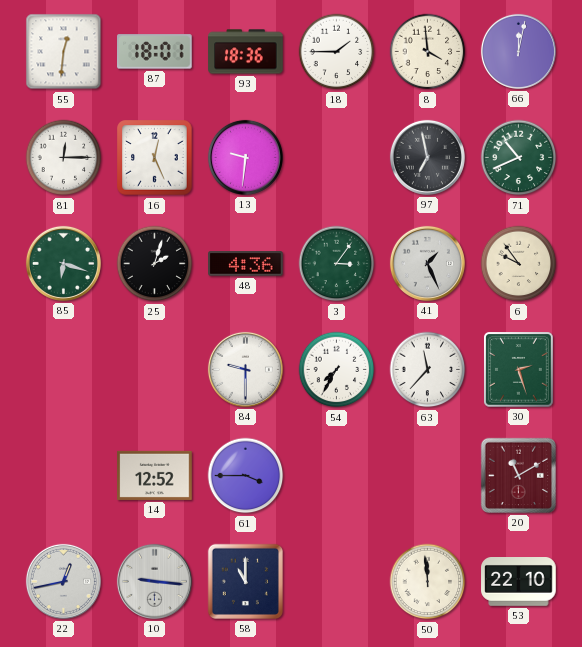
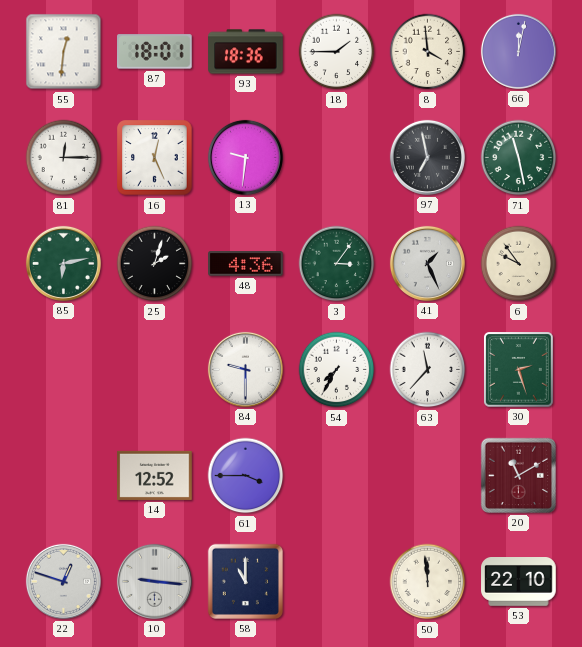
71: 10:41 -> 11:28 (519, 158)
85: 6:18 -> 6:13 (63, 263)
22: 12:43 -> 12:48 (63, 581)
